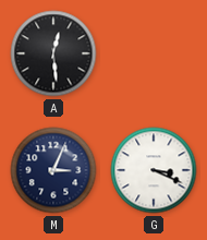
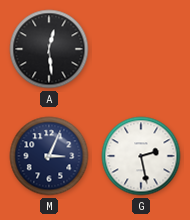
G: 3:19 -> 2:28 (141, 156)
